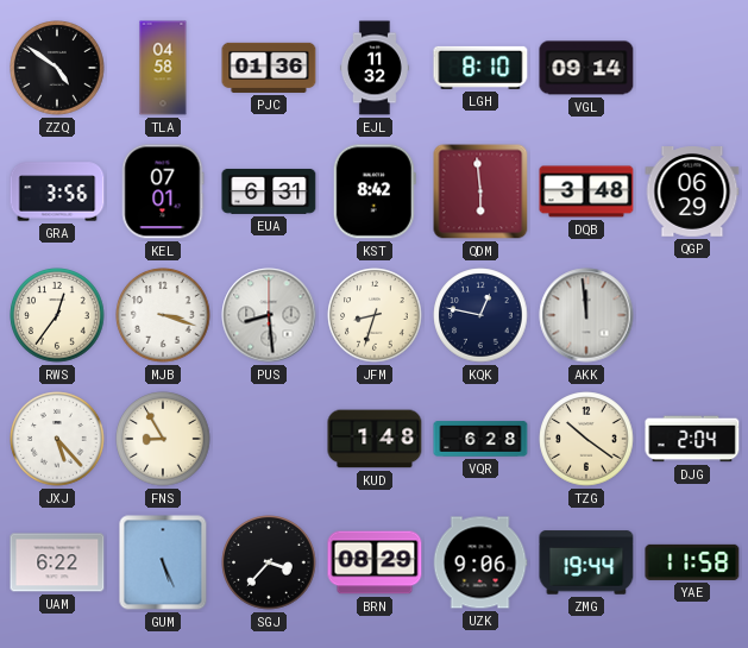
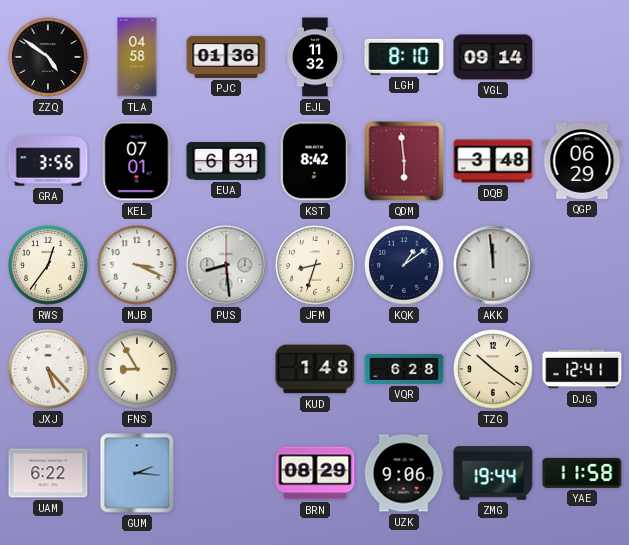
MJB: 3:18 -> 3:19 (137, 265)
KQK: 12:47 -> 1:09 (404, 265)
DJG: 2:04 -> 12:41 (582, 369)
GUM: 5:26 -> 2:16 (137, 473)
SGJ: 3:37 -> none (269, 562)
